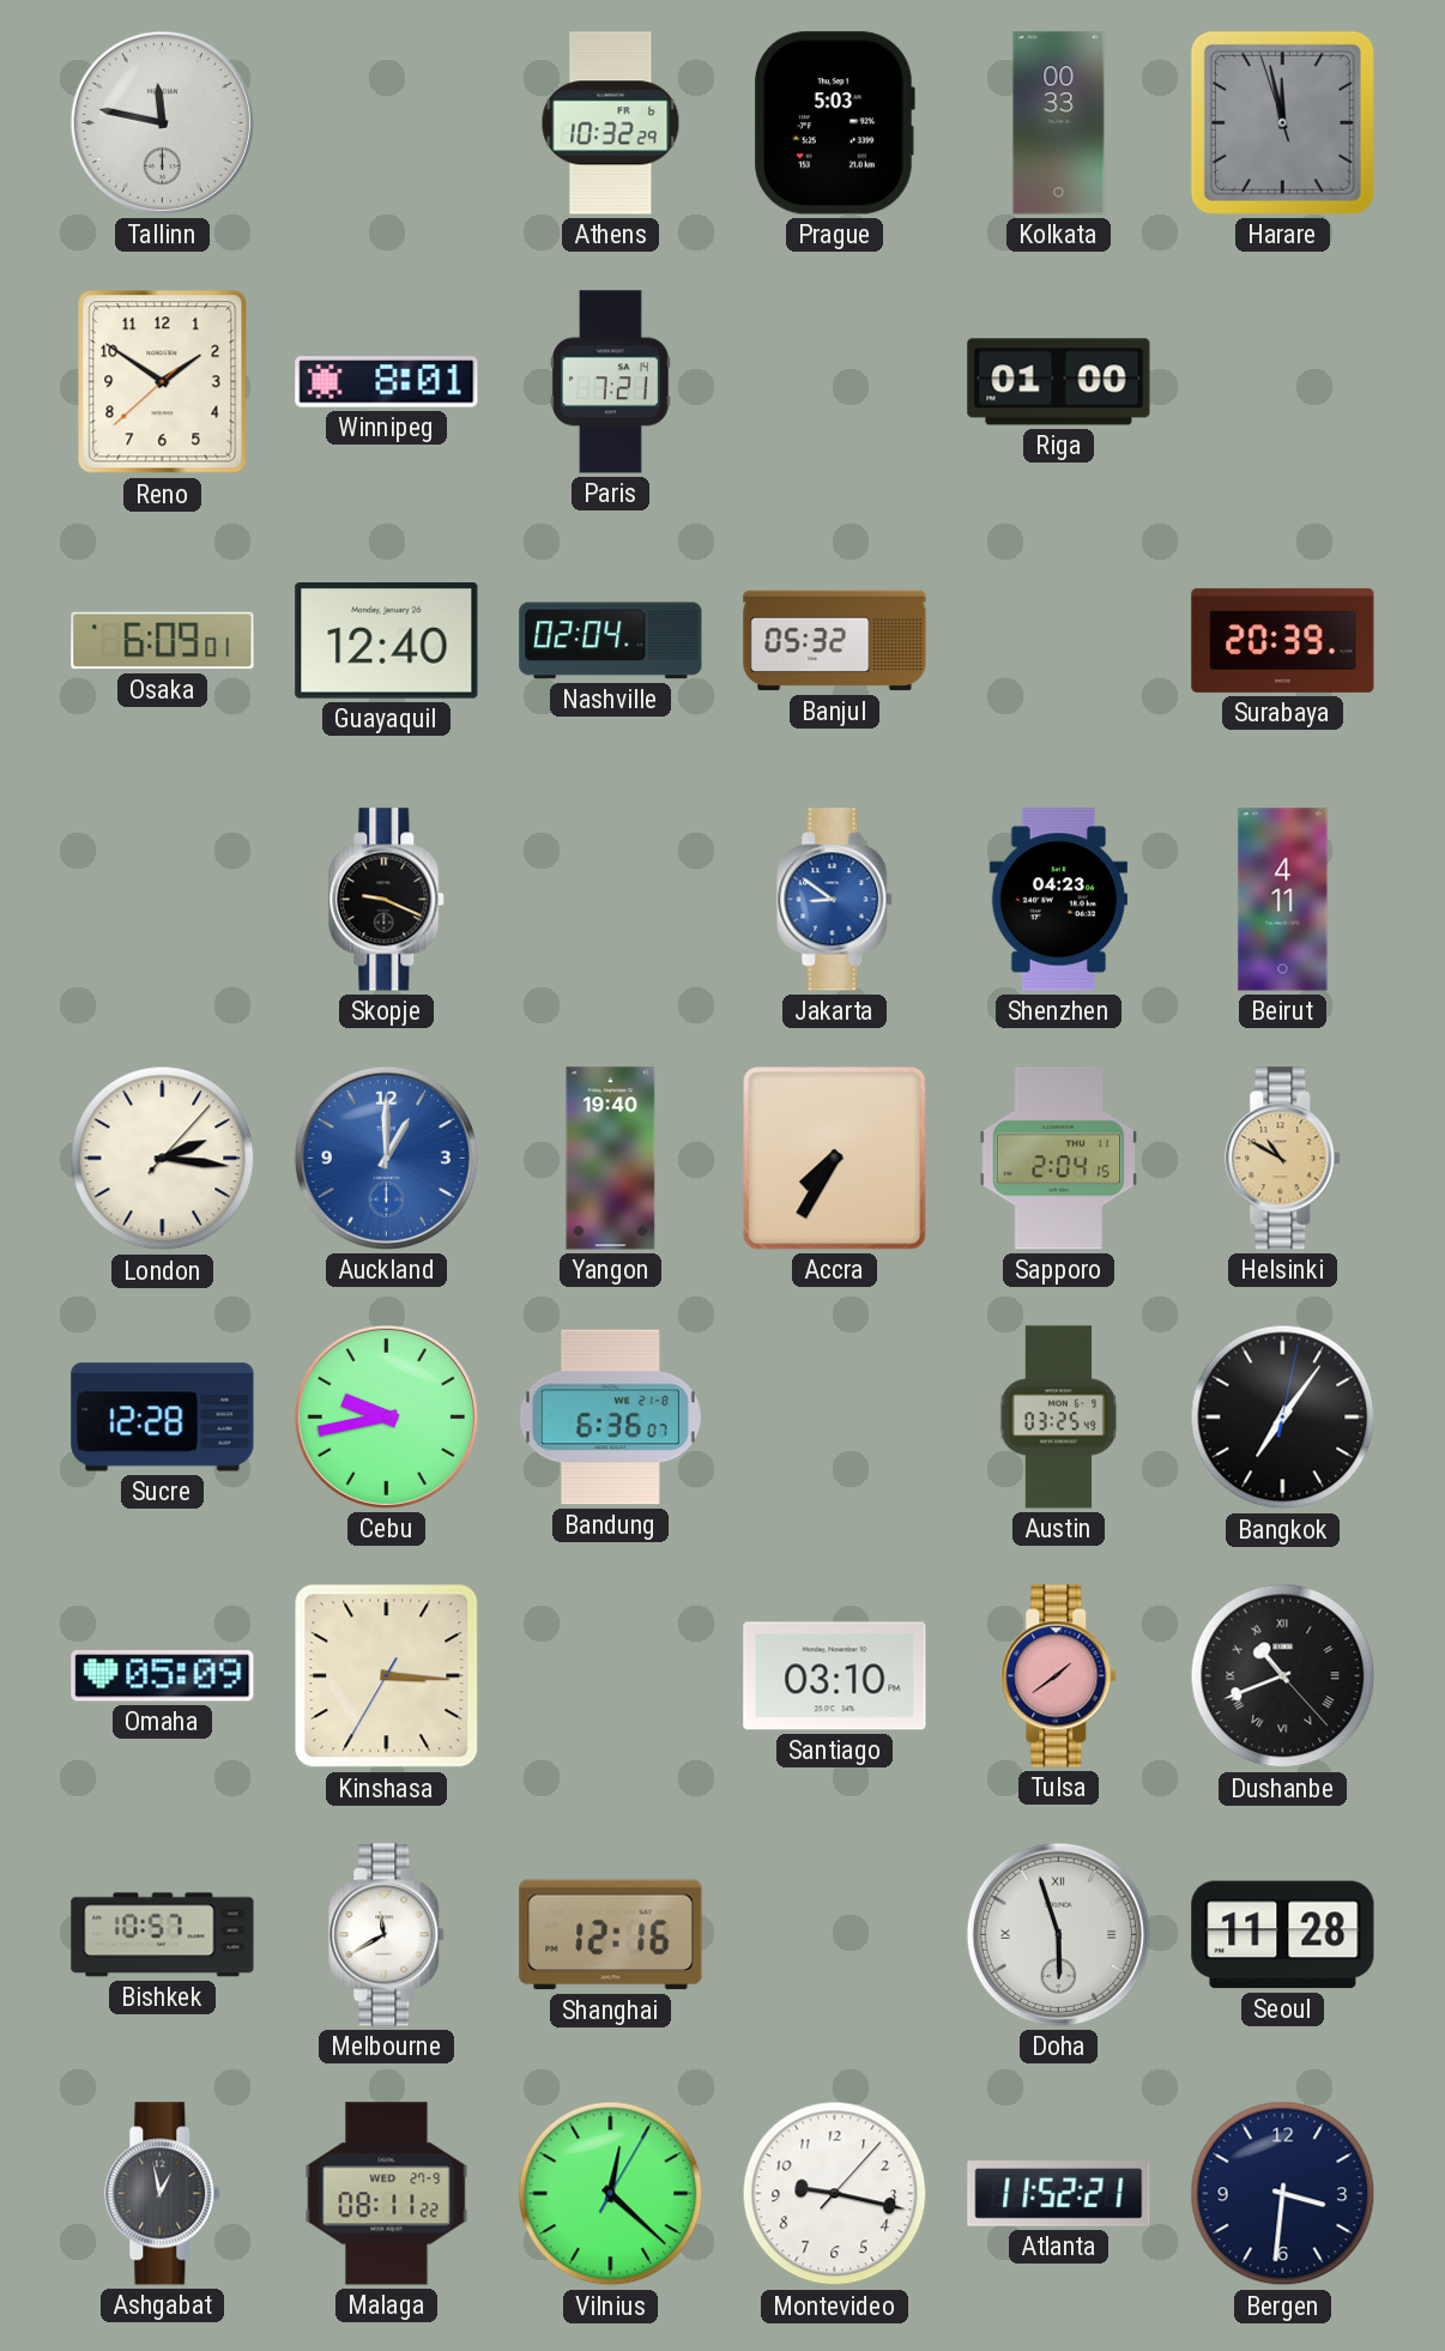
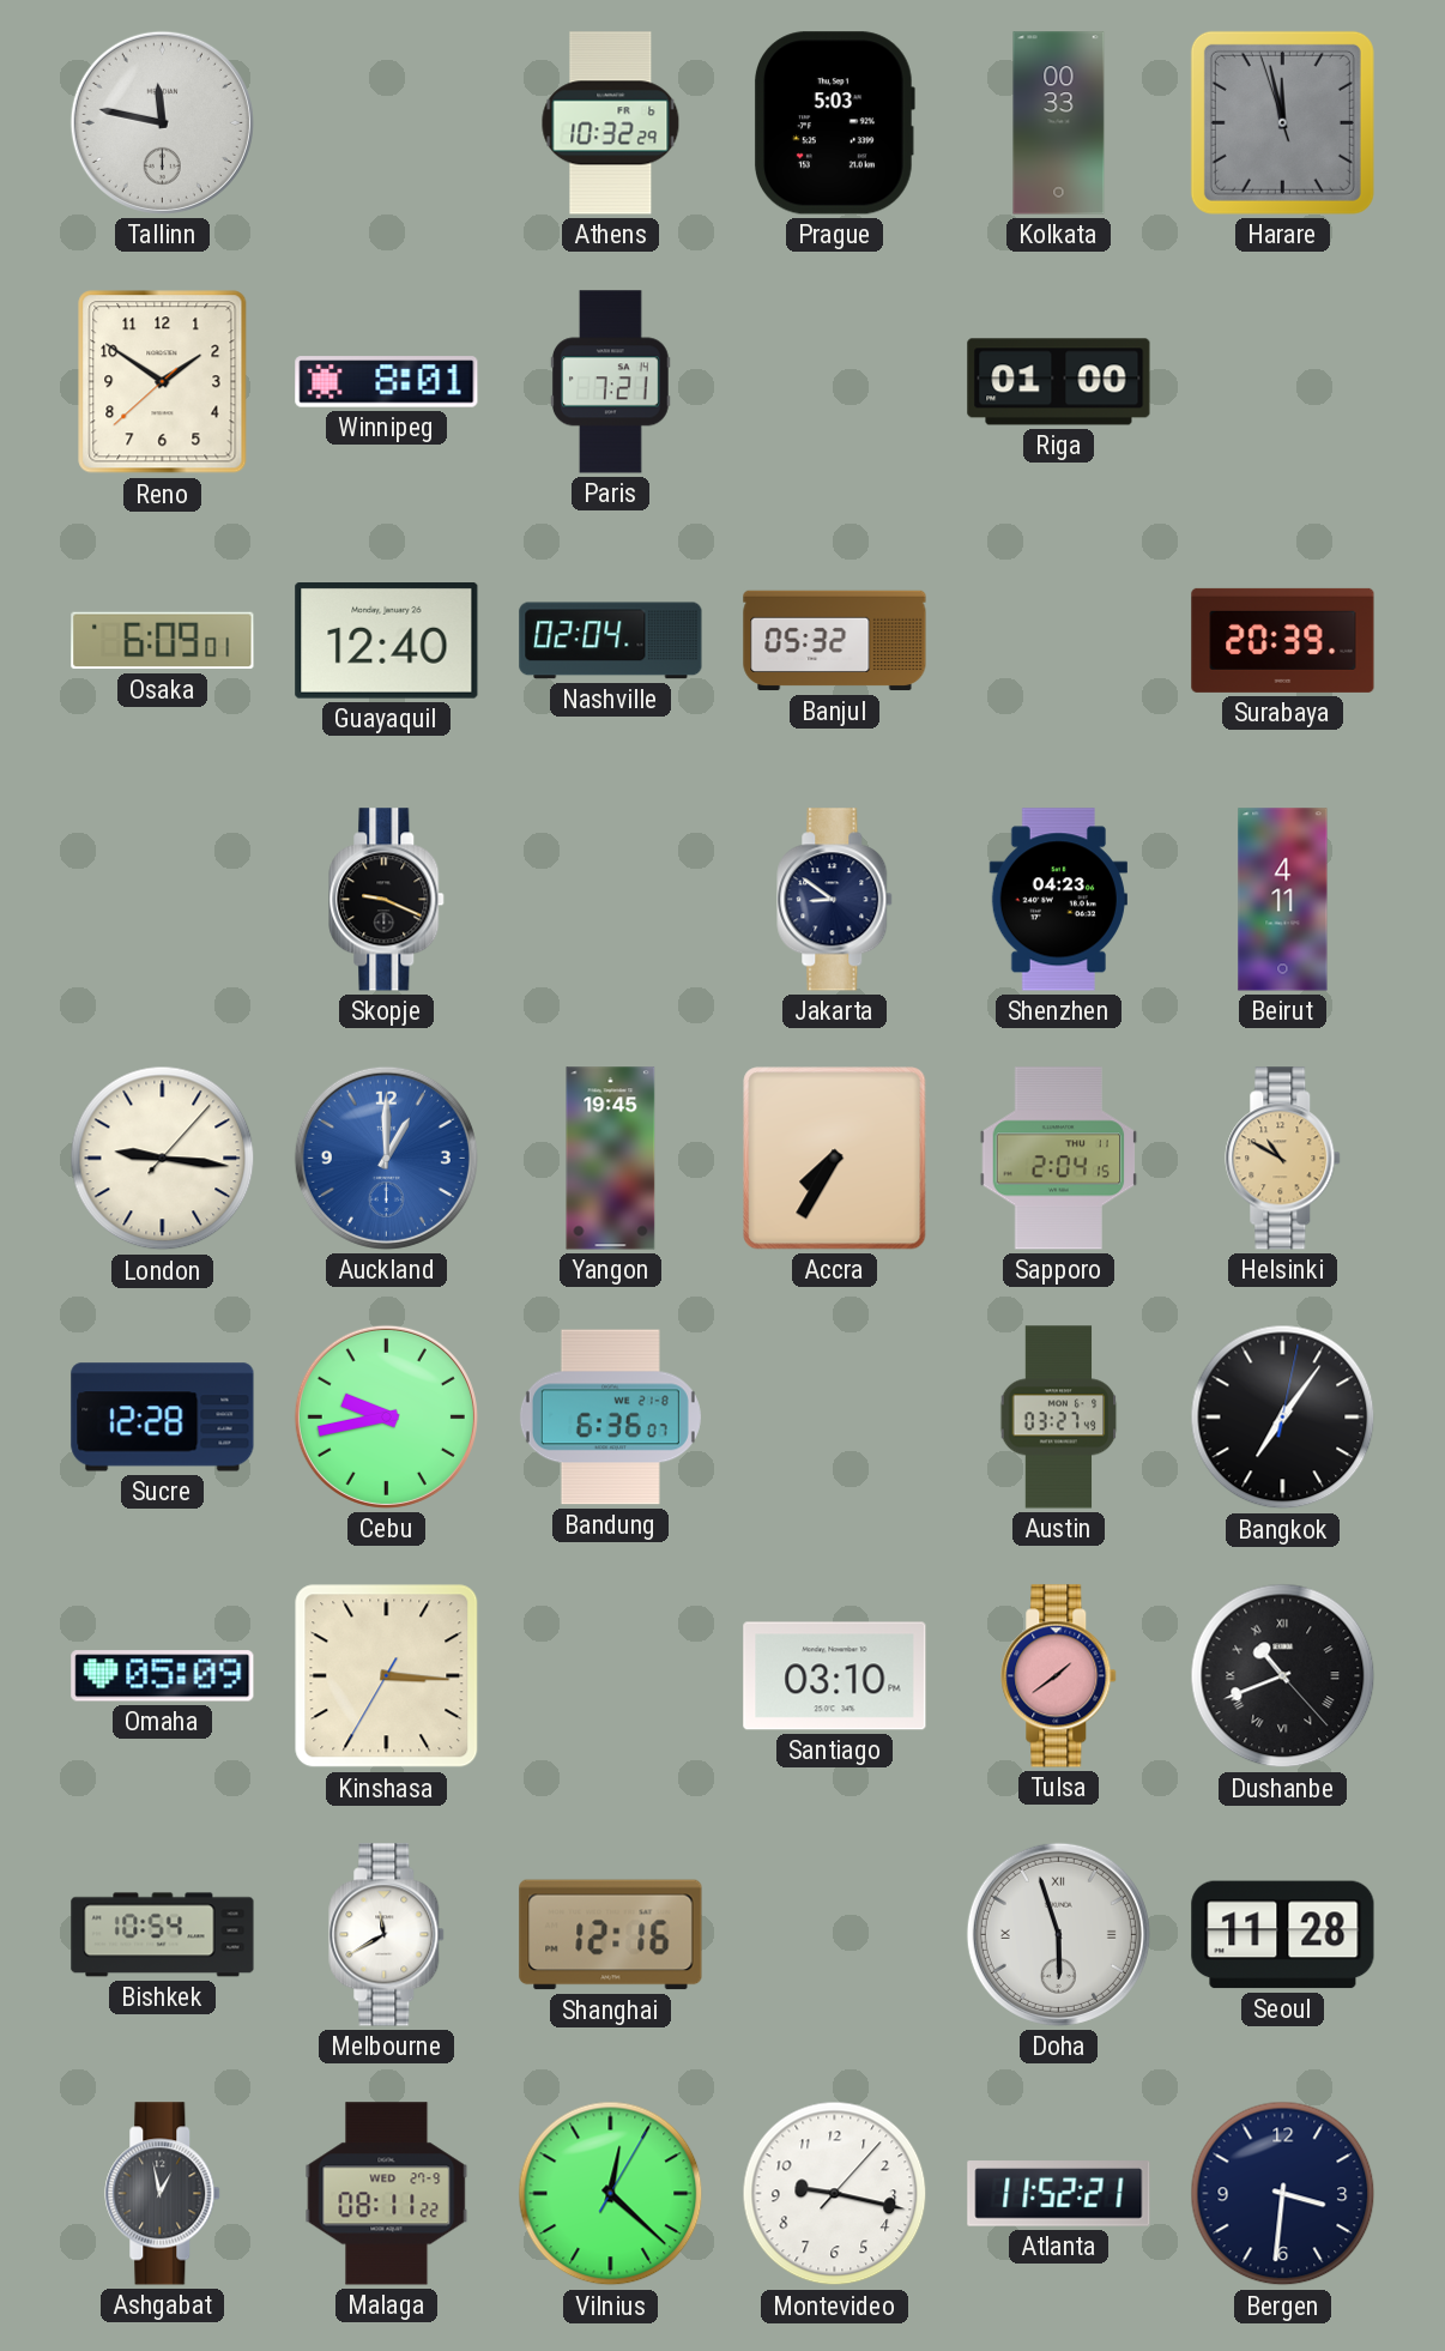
Jakarta dial: blue -> navy (835, 900)
London: 2:16 -> 9:16 (163, 1159)
Yangon: 19:40 -> 19:45 (611, 1159)
Austin: 03:25 -> 03:27 (1059, 1418)
Bishkek: 10:57 -> 10:54 (163, 1935)
